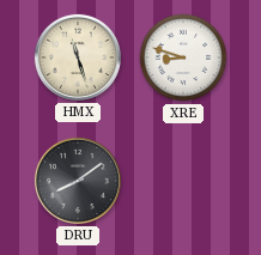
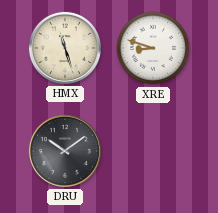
DRU: 8:09 -> 10:09 (65, 151)
